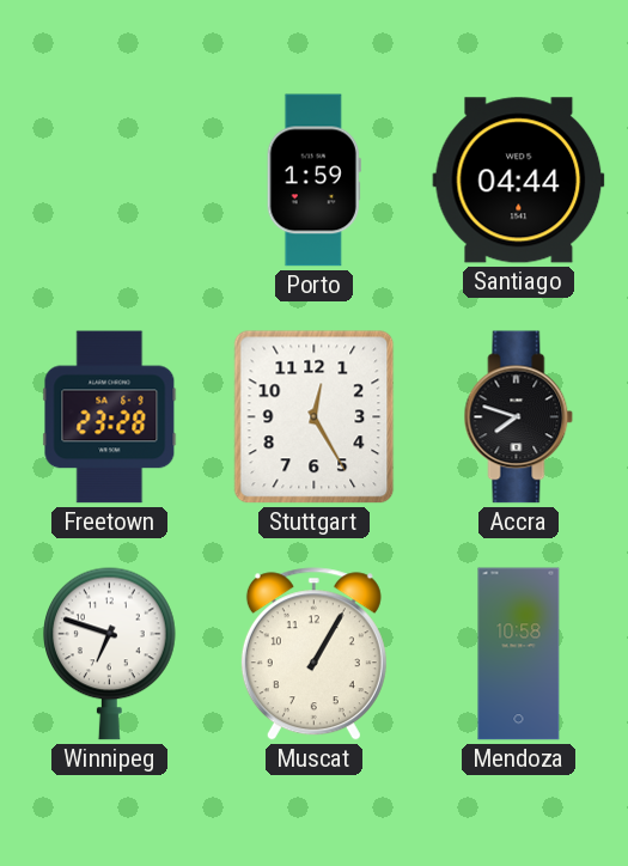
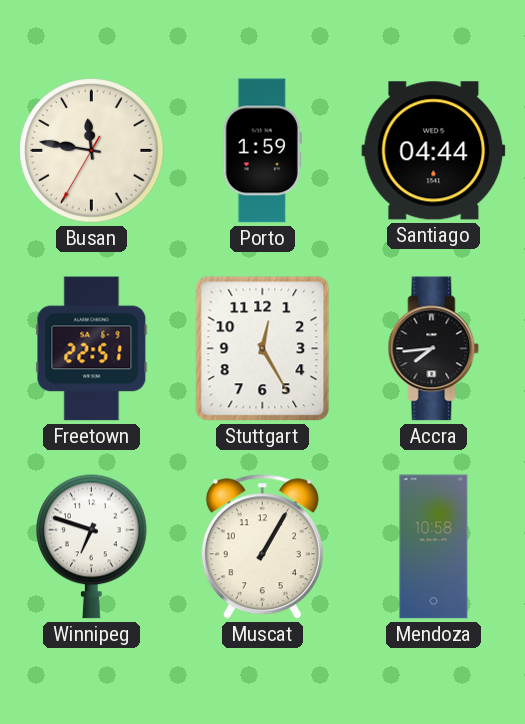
Busan: none -> 11:46 (92, 151)
Freetown: 23:28 -> 22:51 (92, 349)
Accra: 7:48 -> 7:44 (434, 349)
